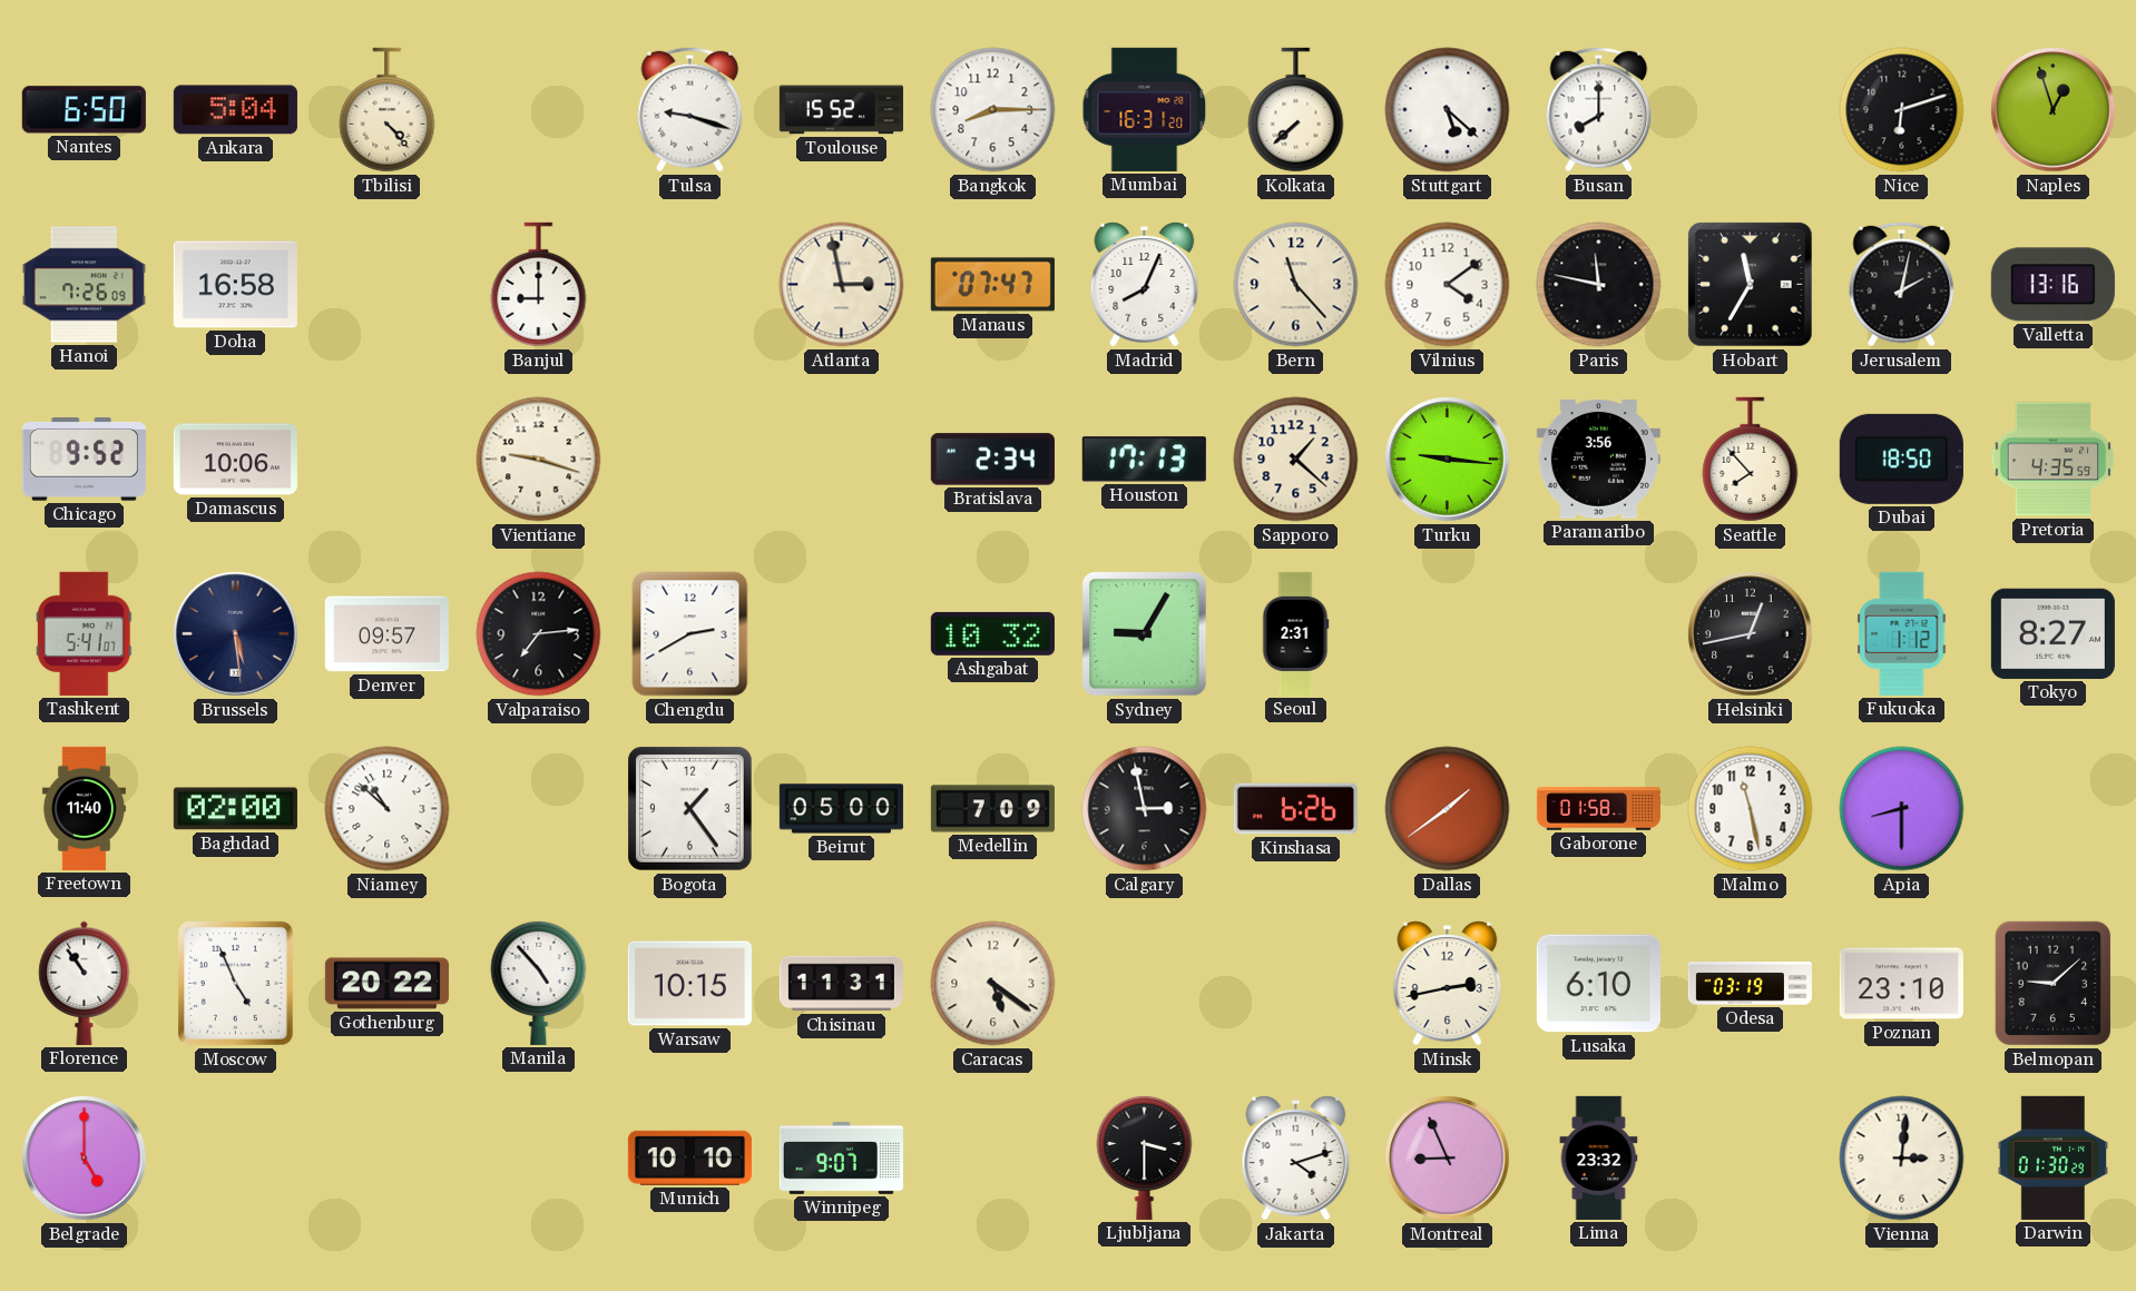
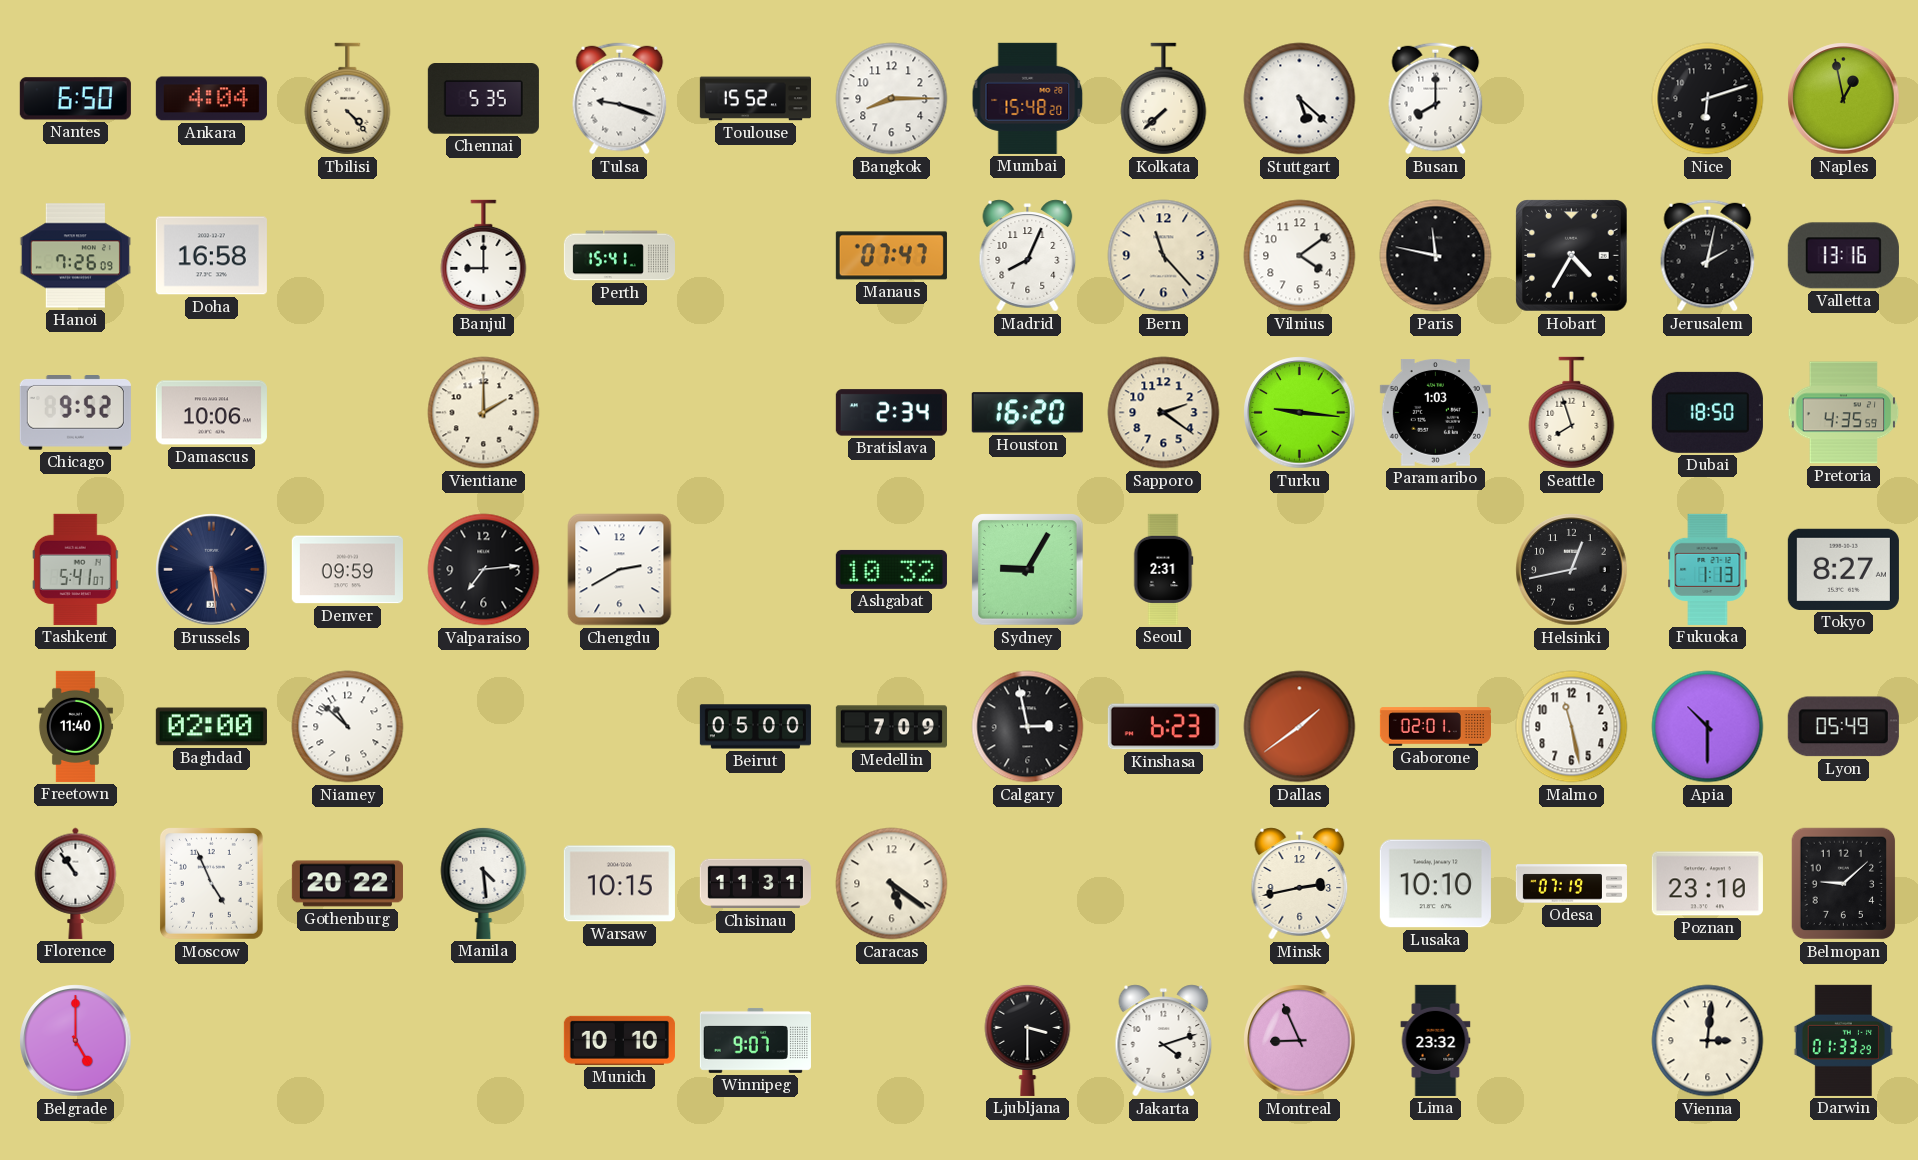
Ankara: 5:04 -> 4:04 (211, 99)
Chennai: none -> 5:35 (483, 99)
Mumbai: 16:31 -> 15:48 (1028, 98)
Naples: 12:57 -> 12:58 (1844, 99)
Perth: none -> 15:41 (619, 256)
Atlanta: 2:58 -> none (842, 285)
Hobart: 11:35 -> 4:35 (1572, 256)
Vientiane: 9:18 -> 2:00 (484, 413)
Houston: 17:13 -> 16:20 (1027, 413)
Sapporo: 1:22 -> 2:21 (1164, 413)
Paramaribo: 3:56 -> 1:03 (1435, 413)
Seattle: 7:53 -> 7:57 (1572, 413)
Denver: 09:57 -> 09:59 (347, 570)
Fukuoka: 1:12 -> 1:13 (1708, 569)
Bogota: 1:24 -> none (690, 809)
Kinshasa: 6:26 -> 6:23 (1163, 727)
Gaborone: 01:58 -> 02:01 (1435, 727)
Apia: 8:30 -> 10:30 (1708, 727)
Lyon: none -> 05:49 (1843, 727)
Manila: 4:53 -> 4:29 (484, 883)
Lusaka: 6:10 -> 10:10 (1435, 884)
Odesa: 03:19 -> 07:19 (1571, 884)
Darwin: 01:30 -> 01:33 (1843, 1040)
